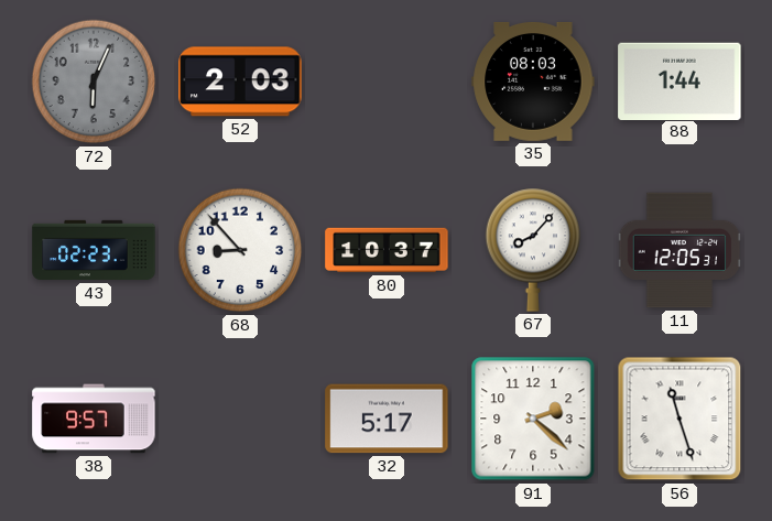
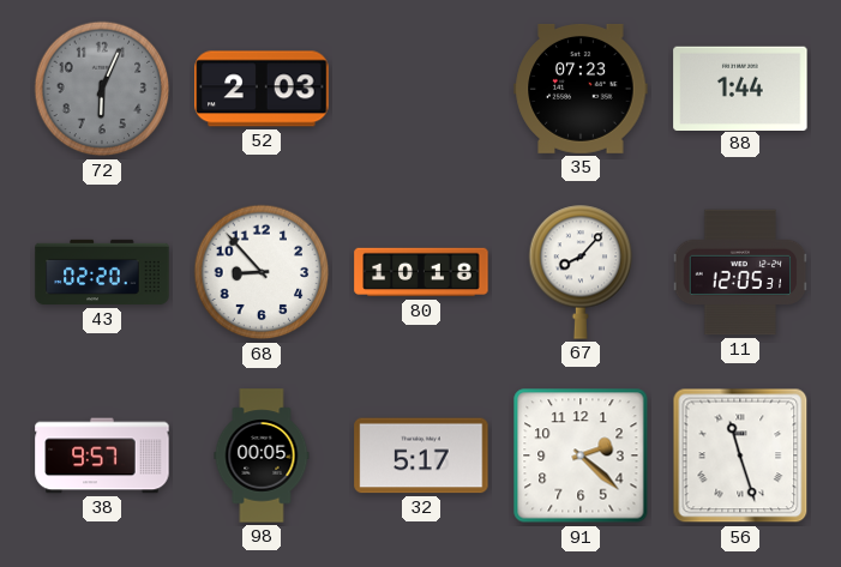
35: 08:03 -> 07:23 (581, 89)
43: 02:23 -> 02:20 (102, 272)
80: 10:37 -> 10:18 (421, 272)
98: none -> 00:05 (262, 456)
